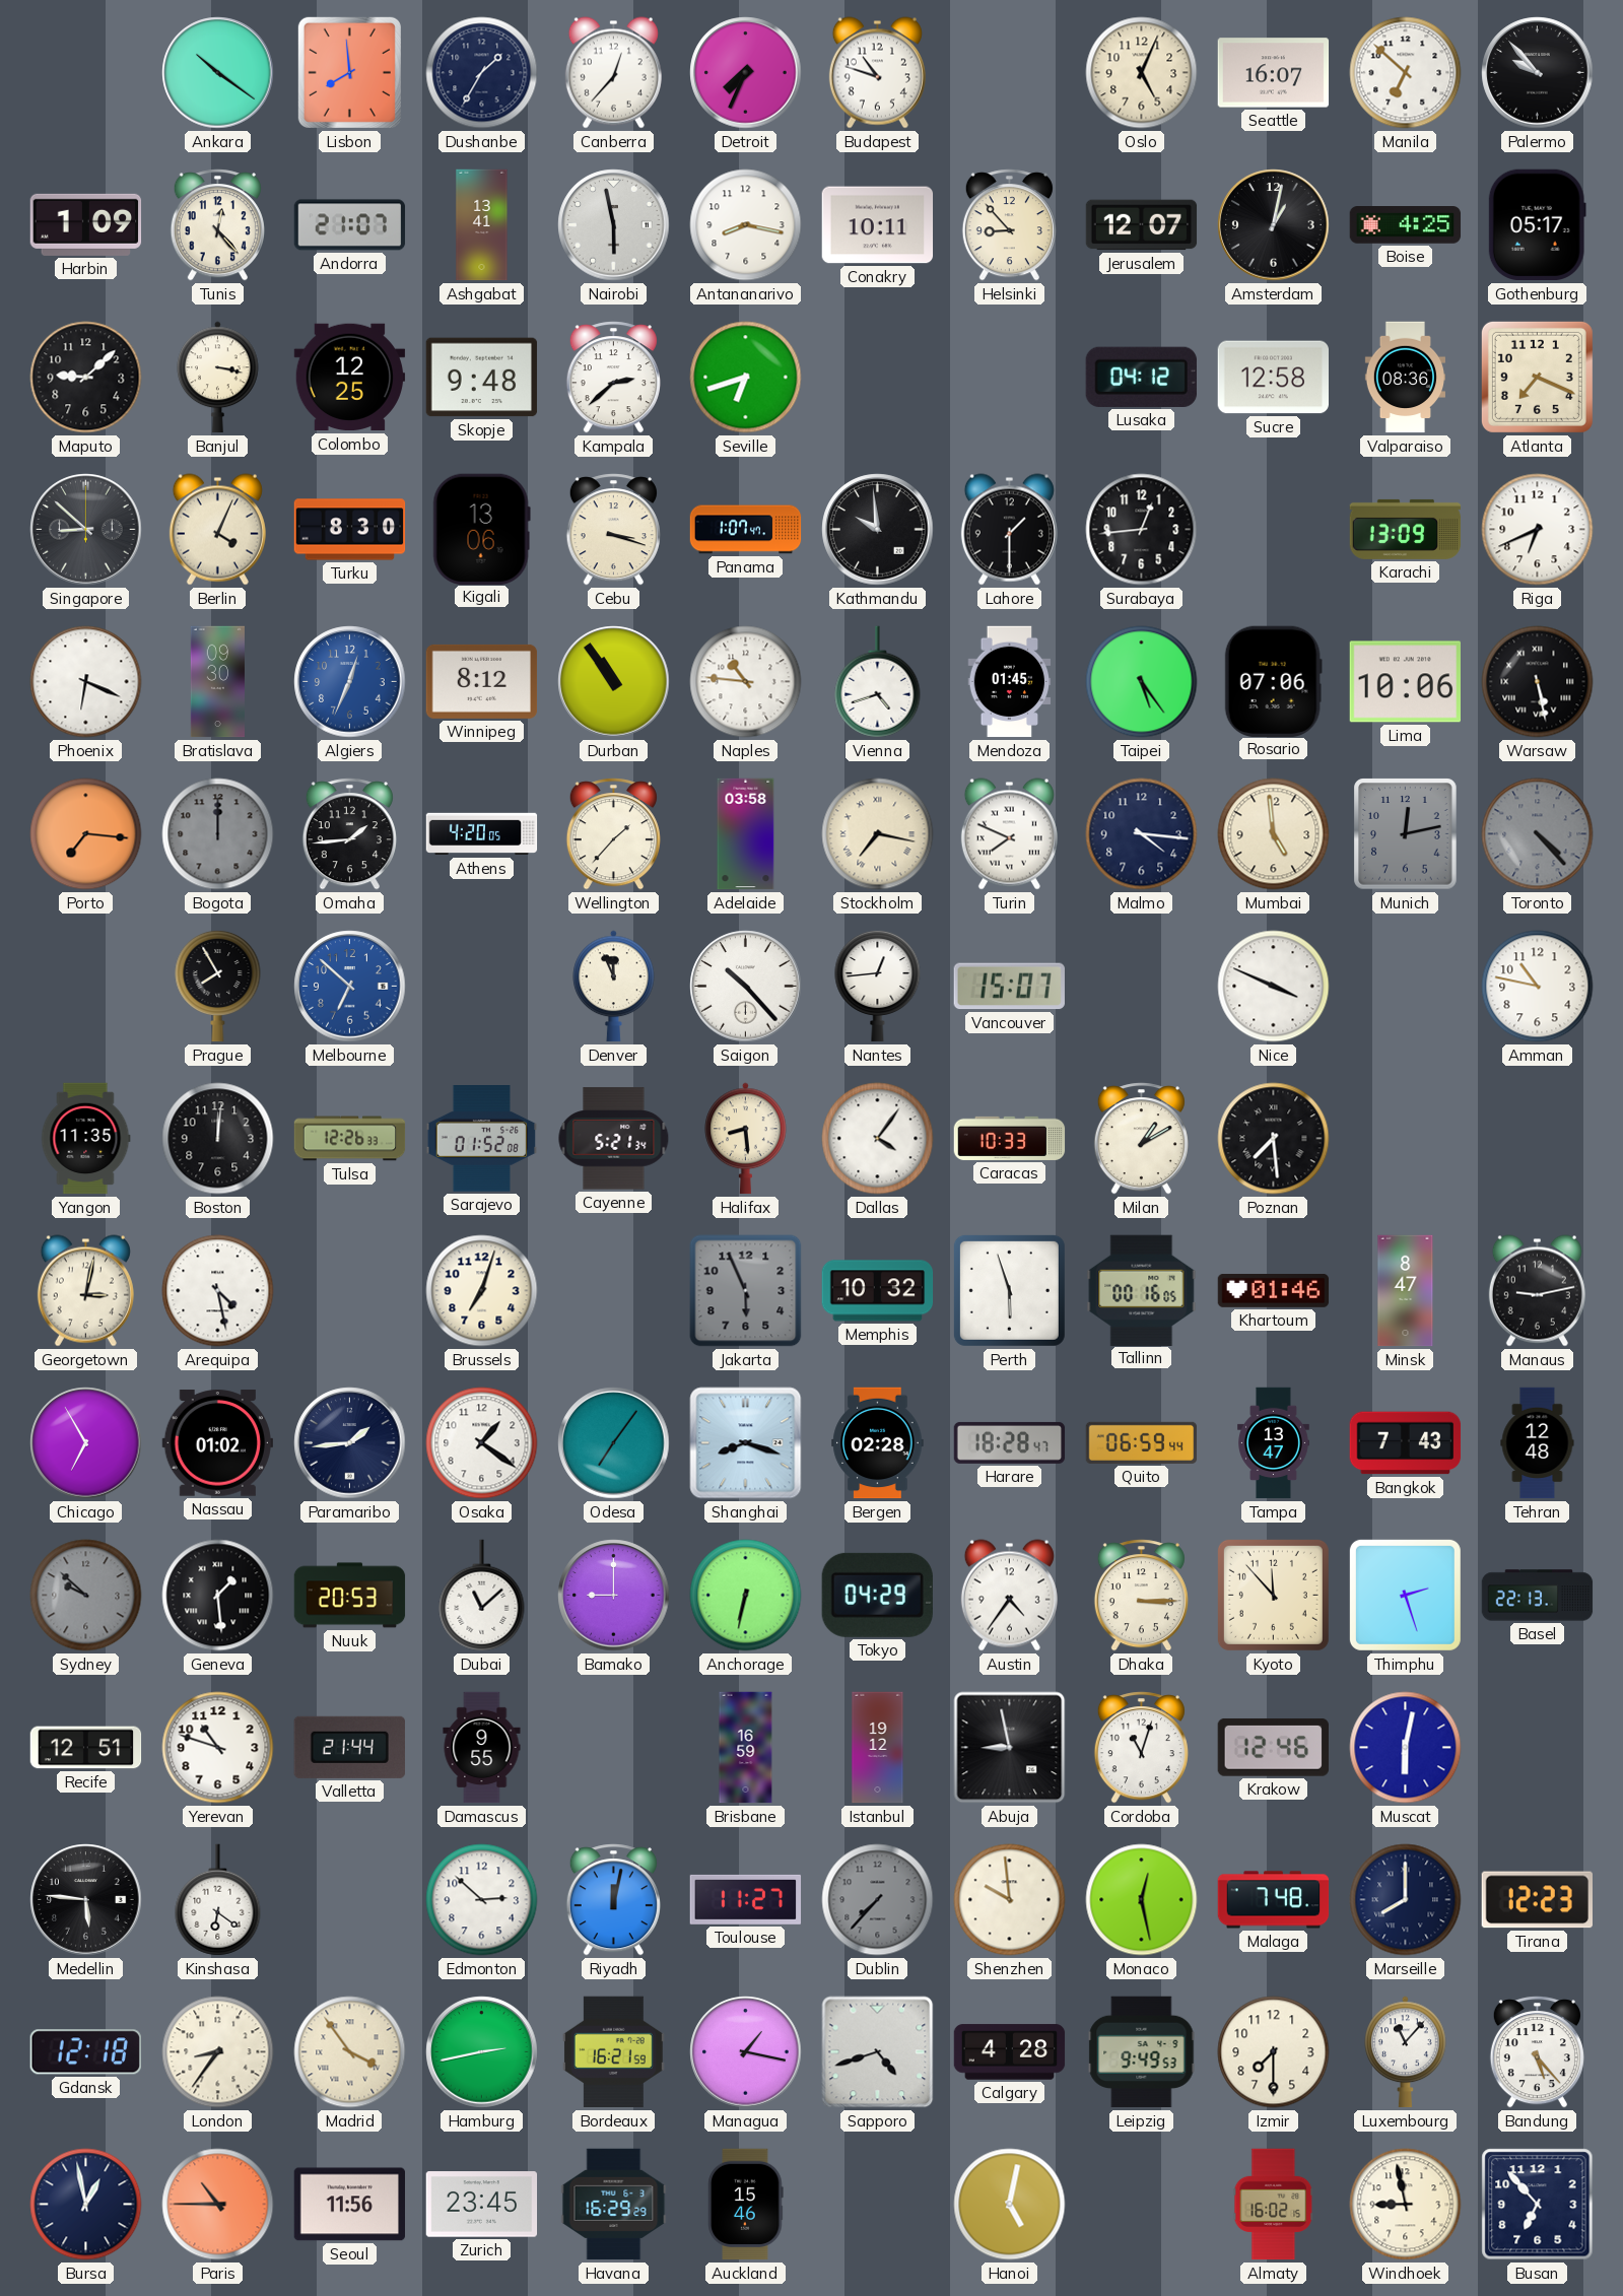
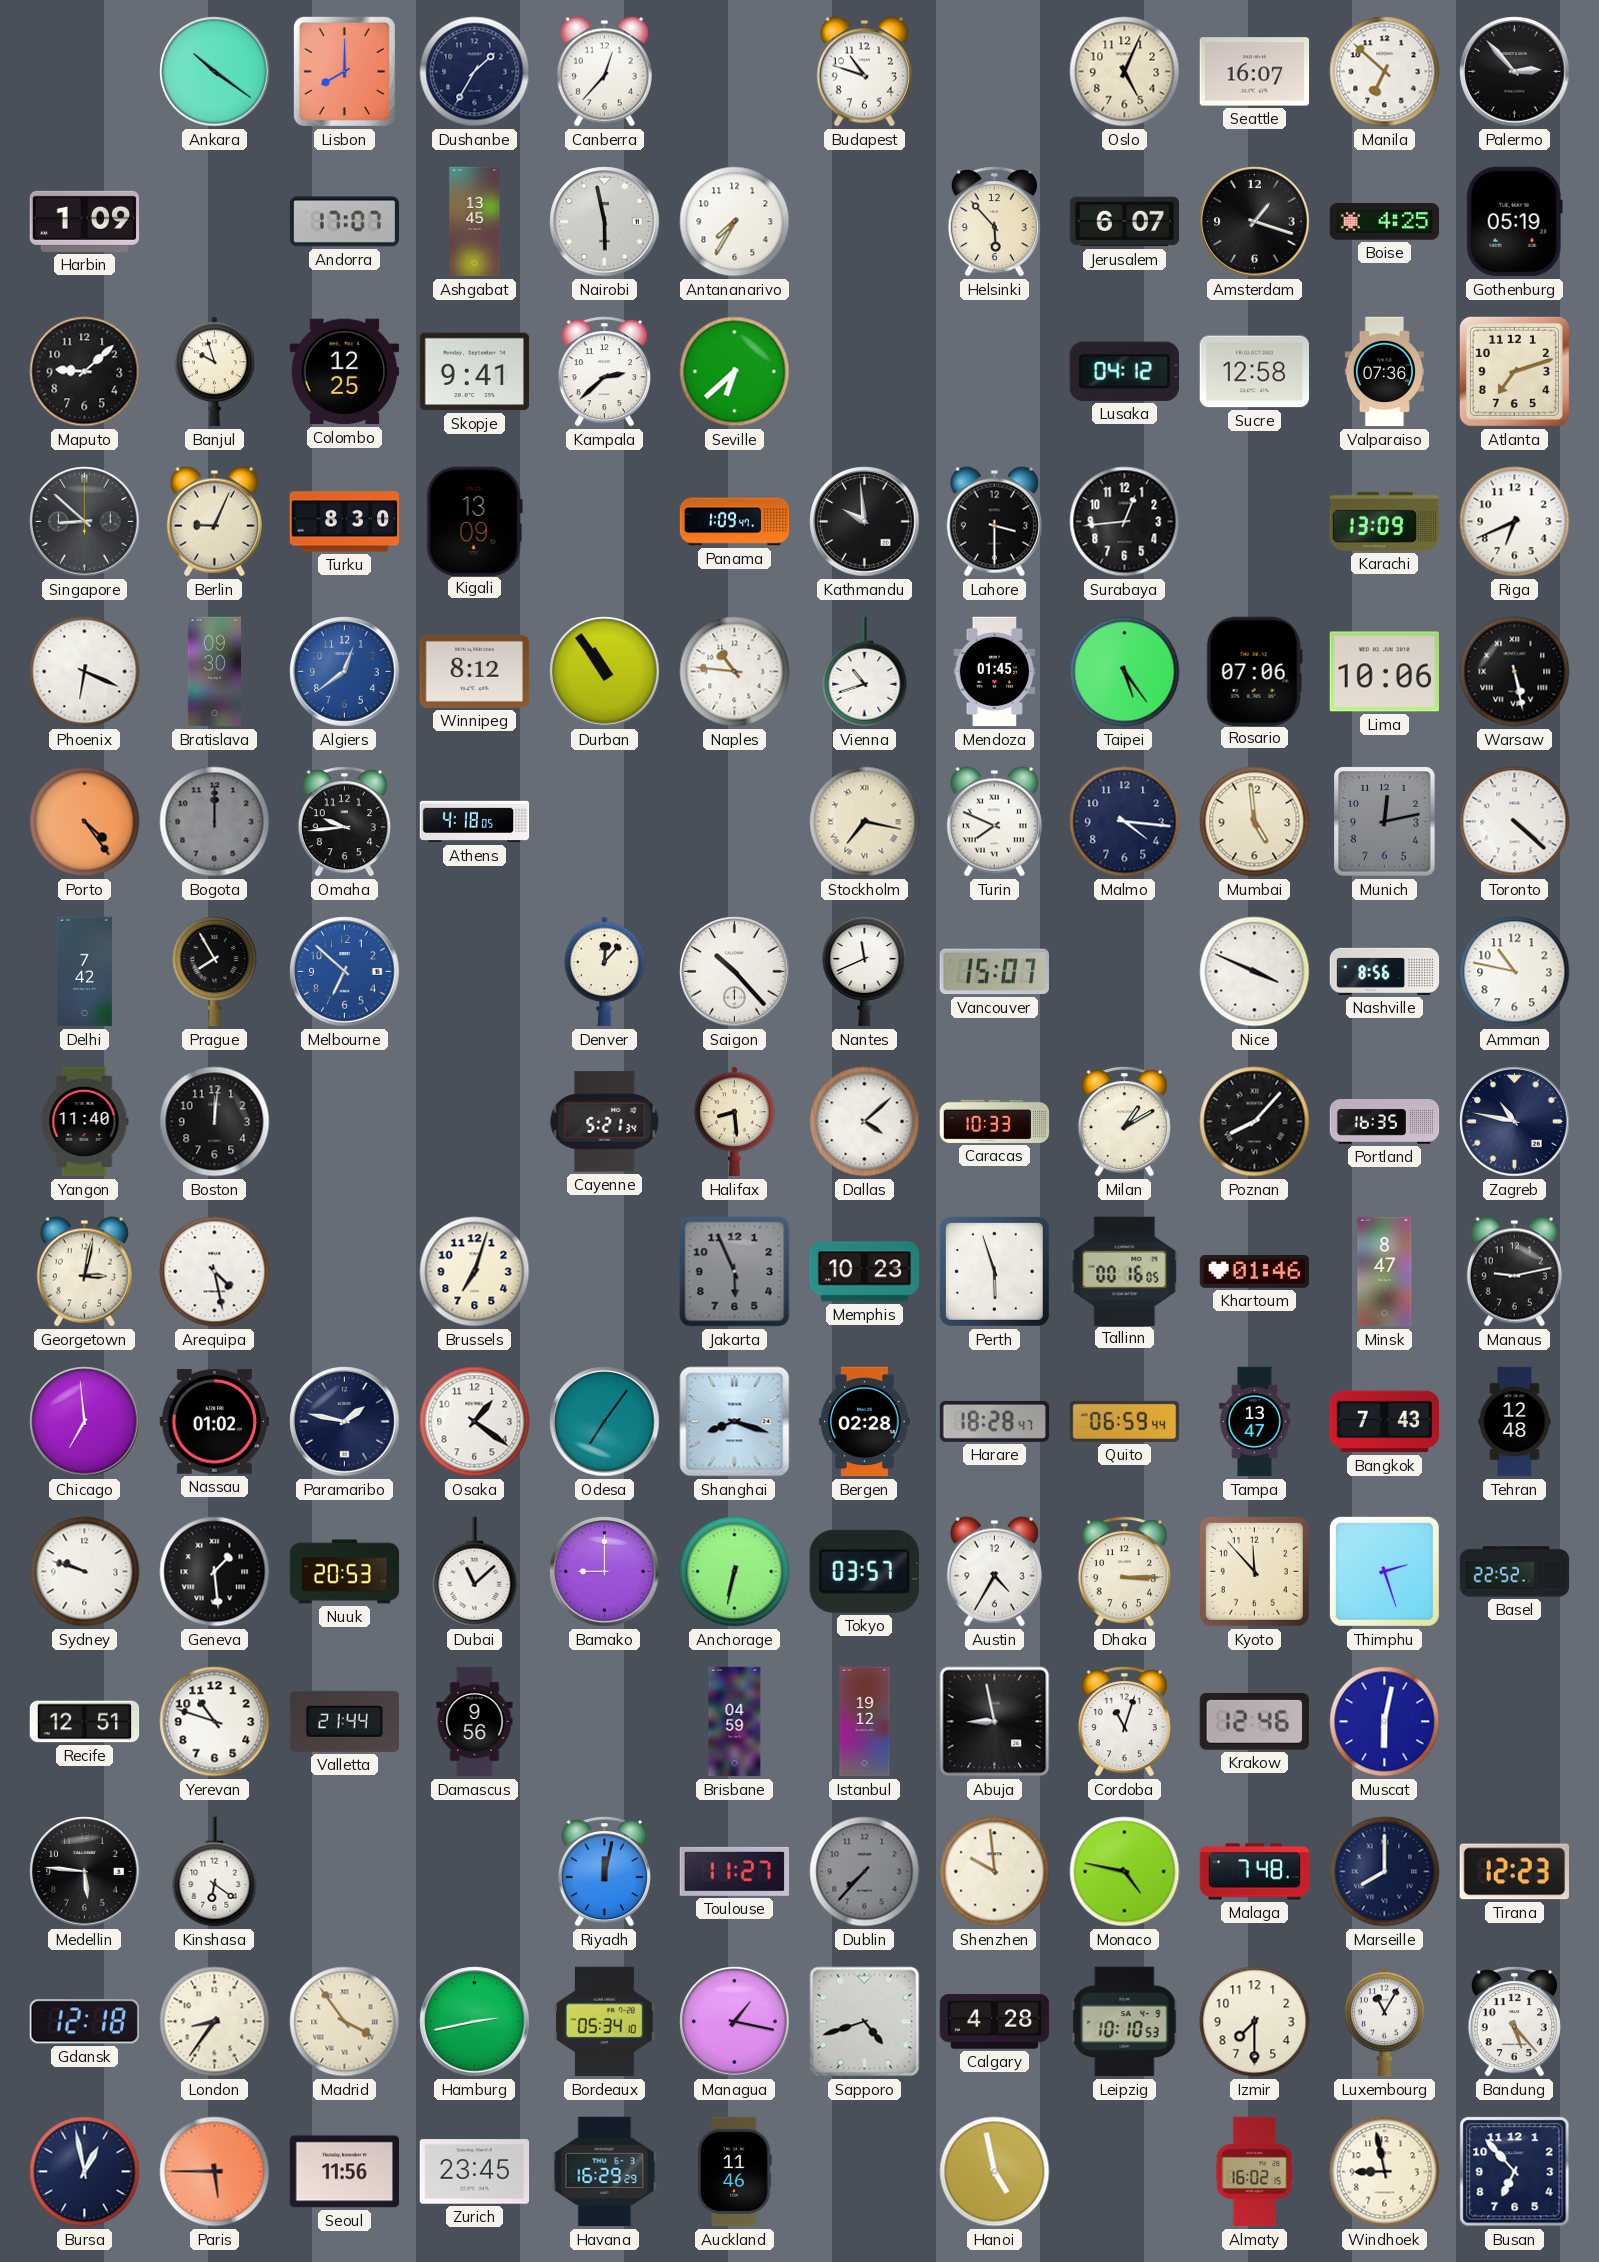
Lisbon: 7:59 -> 8:00 (344, 71)
Detroit: 7:34 -> none (746, 73)
Palermo: 9:53 -> 2:53 (1515, 72)
Tunis: 12:23 -> none (217, 225)
Andorra: 21:07 -> 17:07 (345, 222)
Ashgabat: 13:41 -> 13:45 (475, 222)
Antananarivo: 8:17 -> 7:35 (735, 222)
Conakry: 10:11 -> none (878, 225)
Helsinki: 8:53 -> 5:53 (994, 222)
Jerusalem: 12:07 -> 6:07 (1125, 222)
Amsterdam: 1:02 -> 1:18 (1255, 222)
Gothenburg: 05:17 -> 05:19 (1514, 222)
Banjul: 3:17 -> 9:57 (215, 372)
Skopje: 9:48 -> 9:41 (475, 372)
Seville: 6:42 -> 6:38 (735, 372)
Valparaiso: 08:36 -> 07:36 (1384, 372)
Atlanta: 7:19 -> 7:12 (1514, 371)
Berlin: 4:04 -> 9:04 (214, 522)
Kigali: 13:06 -> 13:09 (474, 521)
Cebu: 3:18 -> none (613, 530)
Panama: 1:07 -> 1:09 (735, 522)
Lahore: 1:30 -> 3:30 (994, 522)
Algiers: 12:34 -> 12:39 (345, 672)
Vienna: 4:42 -> 10:42 (865, 672)
Porto: 7:16 -> 4:24 (85, 822)
Omaha: 1:44 -> 9:44 (344, 822)
Athens: 4:20 -> 4:18 (475, 822)
Wellington: 1:37 -> none (613, 834)
Adelaide: 03:58 -> none (746, 834)
Toronto: 4:23 -> 4:22 (1515, 822)
Toronto dial: grey -> white (1515, 822)
Delhi: none -> 7:42 (84, 972)
Denver: 11:56 -> 12:07 (605, 972)
Nantes: 12:44 -> 11:41 (865, 971)
Nashville: none -> 8:56 (1385, 971)
Yangon: 11:35 -> 11:40 (84, 1122)
Tulsa: 12:26 -> none (350, 1139)
Sarajevo: 01:52 -> none (482, 1139)
Dallas: 4:06 -> 4:08 (865, 1122)
Poznan: 7:29 -> 8:07 (1255, 1122)
Portland: none -> 16:35 (1385, 1122)
Zagreb: none -> 10:47 (1515, 1122)
Memphis: 10:32 -> 10:23 (865, 1272)
Chicago: 6:55 -> 6:59 (85, 1422)
Paramaribo: 1:44 -> 1:47 (345, 1422)
Sydney: 9:52 -> 9:48 (85, 1572)
Sydney dial: grey -> white (85, 1572)
Tokyo: 04:29 -> 03:57 (864, 1571)
Austin: 4:36 -> 4:35 (994, 1572)
Basel: 22:13 -> 22:52 (1515, 1572)
Damascus: 9:55 -> 9:56 (475, 1722)
Brisbane: 16:59 -> 04:59 (735, 1722)
Edmonton: 2:52 -> none (482, 1900)
Monaco: 12:28 -> 4:47 (1125, 1872)
Bordeaux: 16:21 -> 05:34 (605, 2022)
Leipzig: 9:49 -> 10:10 (1125, 2022)
Luxembourg: 11:07 -> 11:05 (1385, 2022)
Paris: 10:45 -> 5:45 (215, 2172)
Auckland: 15:46 -> 11:46 (735, 2172)
Hanoi: 5:02 -> 4:58 (995, 2172)
